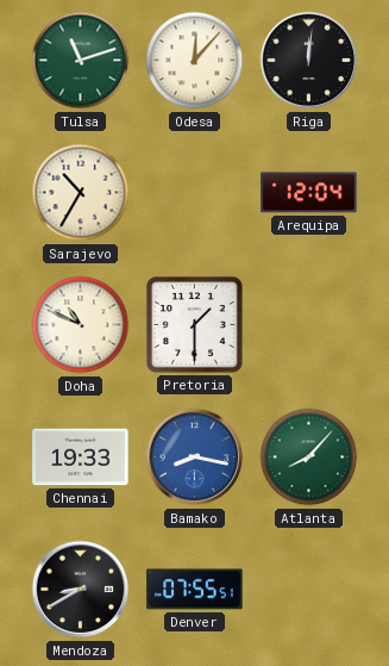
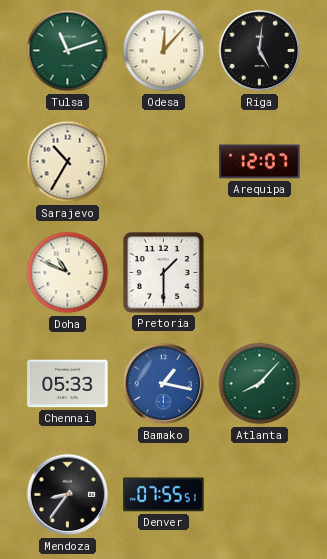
Riga: 12:01 -> 5:01 (260, 51)
Arequipa: 12:04 -> 12:07 (260, 162)
Chennai: 19:33 -> 05:33 (68, 384)
Bamako: 8:17 -> 1:17 (164, 384)
Mendoza: 8:40 -> 8:36 (68, 495)
